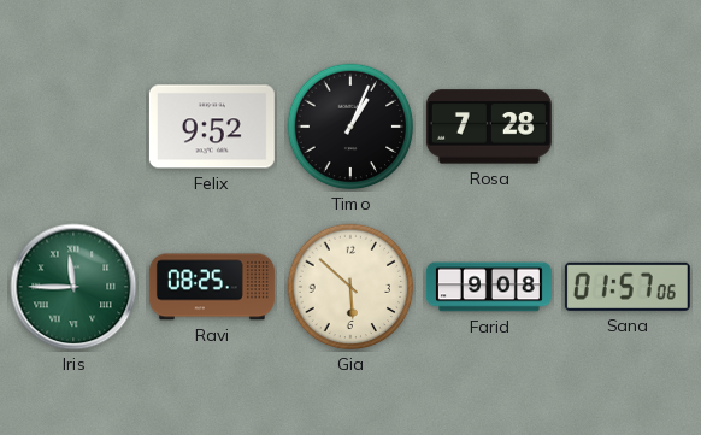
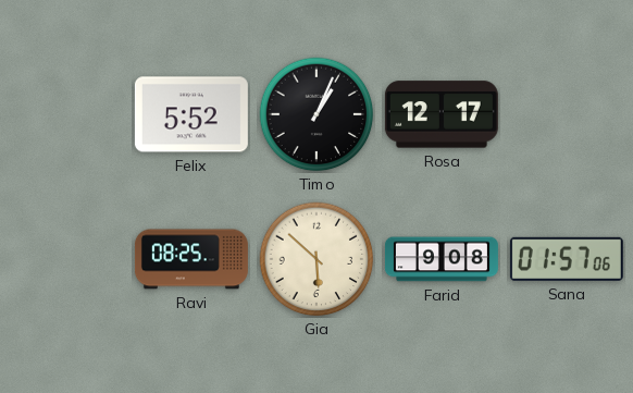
Felix: 9:52 -> 5:52 (191, 114)
Rosa: 7:28 -> 12:17 (442, 114)
Iris: 11:45 -> none (73, 287)
